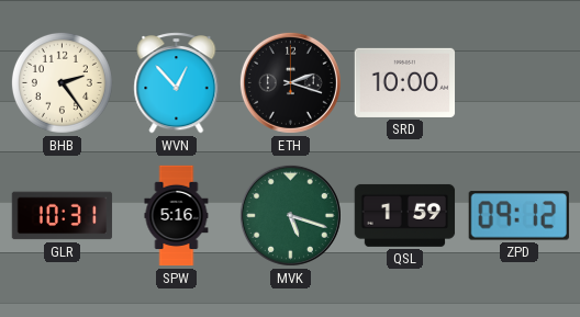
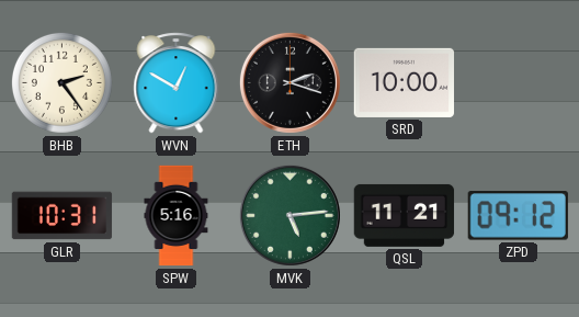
WVN: 12:53 -> 12:50 (177, 83)
MVK: 5:18 -> 5:14 (289, 215)
QSL: 1:59 -> 11:21 (405, 215)
